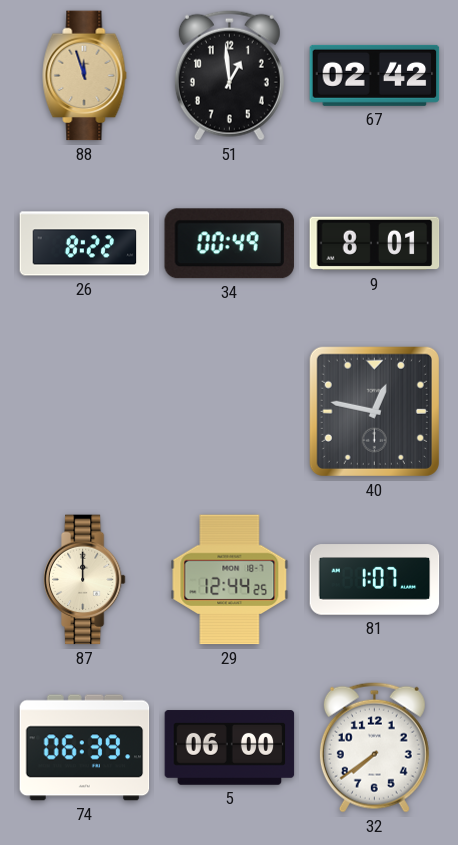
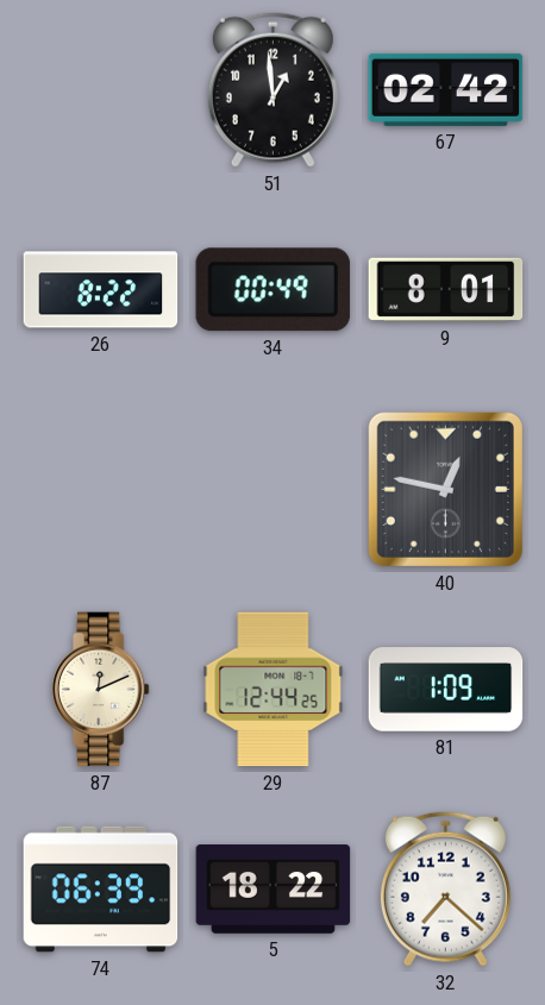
88: 11:57 -> none (85, 76)
87: 12:00 -> 12:11 (100, 690)
81: 1:07 -> 1:09 (446, 690)
5: 06:00 -> 18:22 (274, 890)
32: 7:39 -> 7:22 (445, 888)
